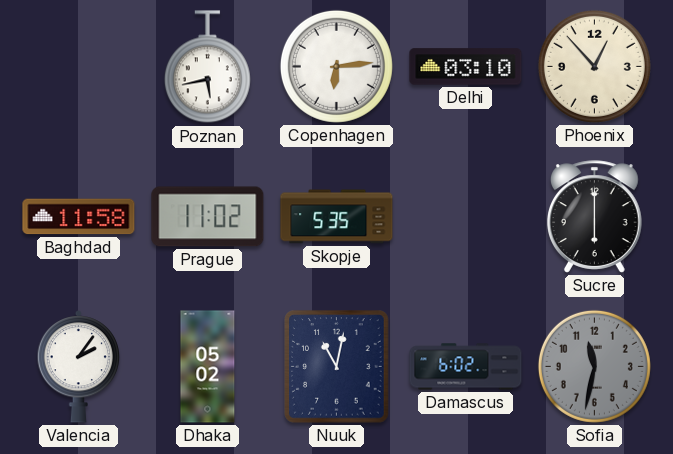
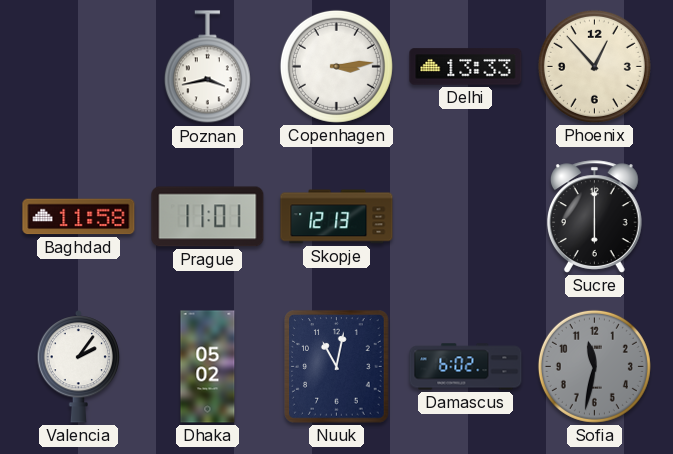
Poznan: 5:43 -> 3:43 (207, 67)
Copenhagen: 6:14 -> 3:14 (336, 66)
Delhi: 03:10 -> 13:33 (466, 67)
Prague: 11:02 -> 11:01 (208, 217)
Skopje: 5:35 -> 12:13 (337, 217)
